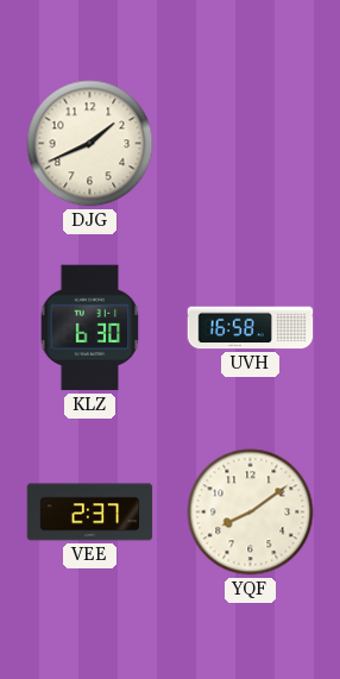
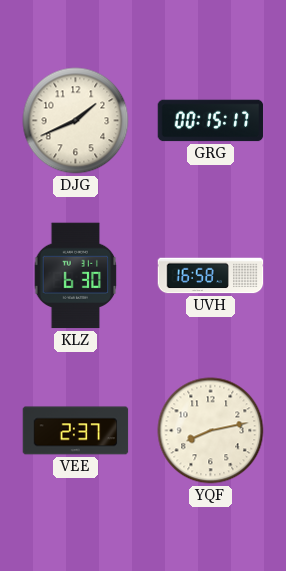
GRG: none -> 00:15 (211, 121)
YQF: 8:09 -> 8:13 (211, 431)
